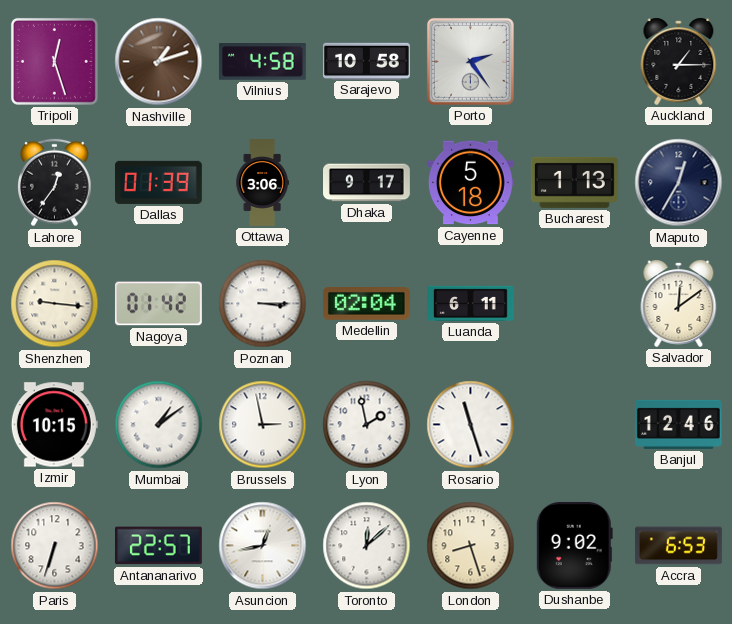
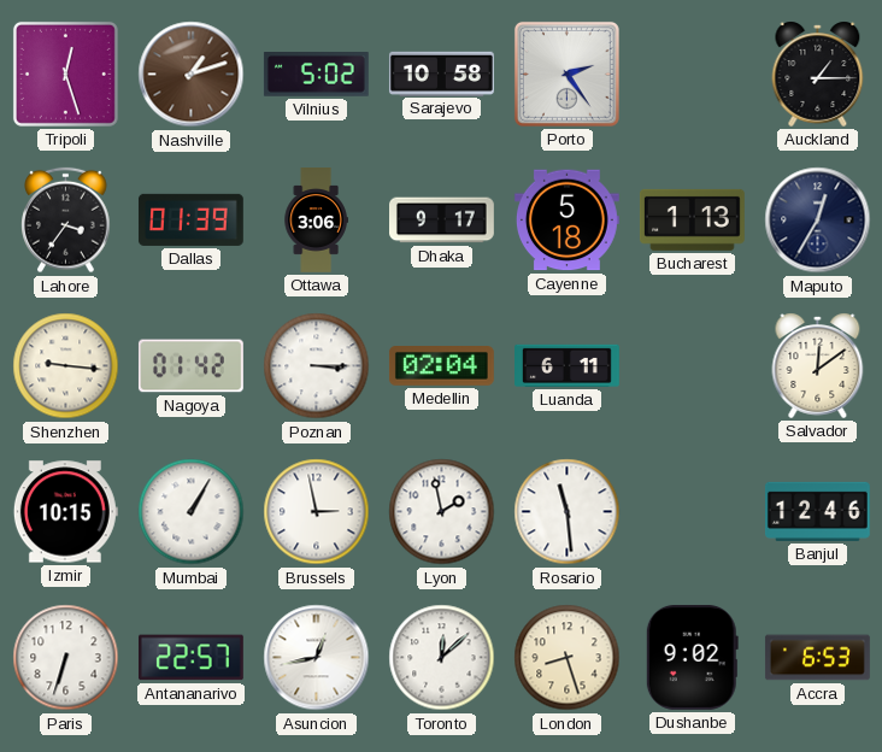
Vilnius: 4:58 -> 5:02 (316, 75)
Lahore: 12:36 -> 3:36 (66, 221)
Mumbai: 1:09 -> 1:05 (192, 512)
Rosario: 11:27 -> 11:29 (568, 512)
